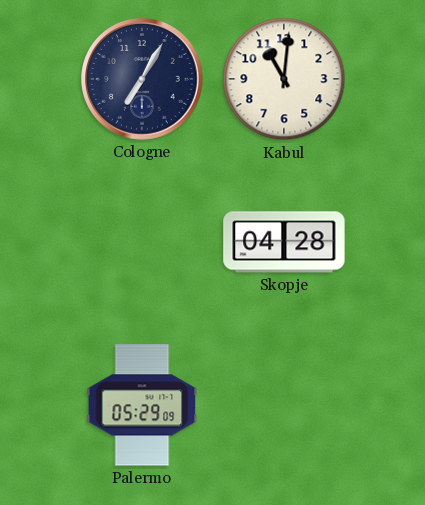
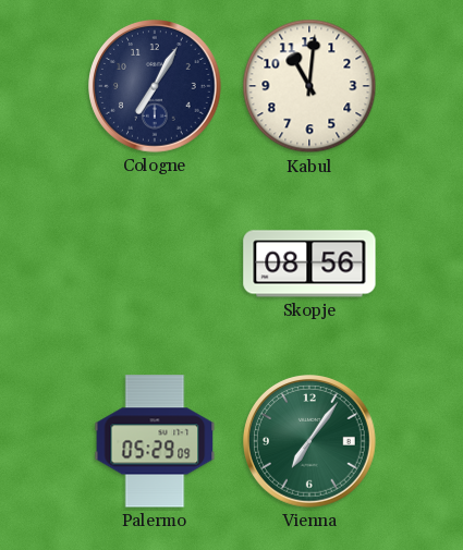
Skopje: 04:28 -> 08:56 (309, 264)
Vienna: none -> 7:06 (310, 442)
